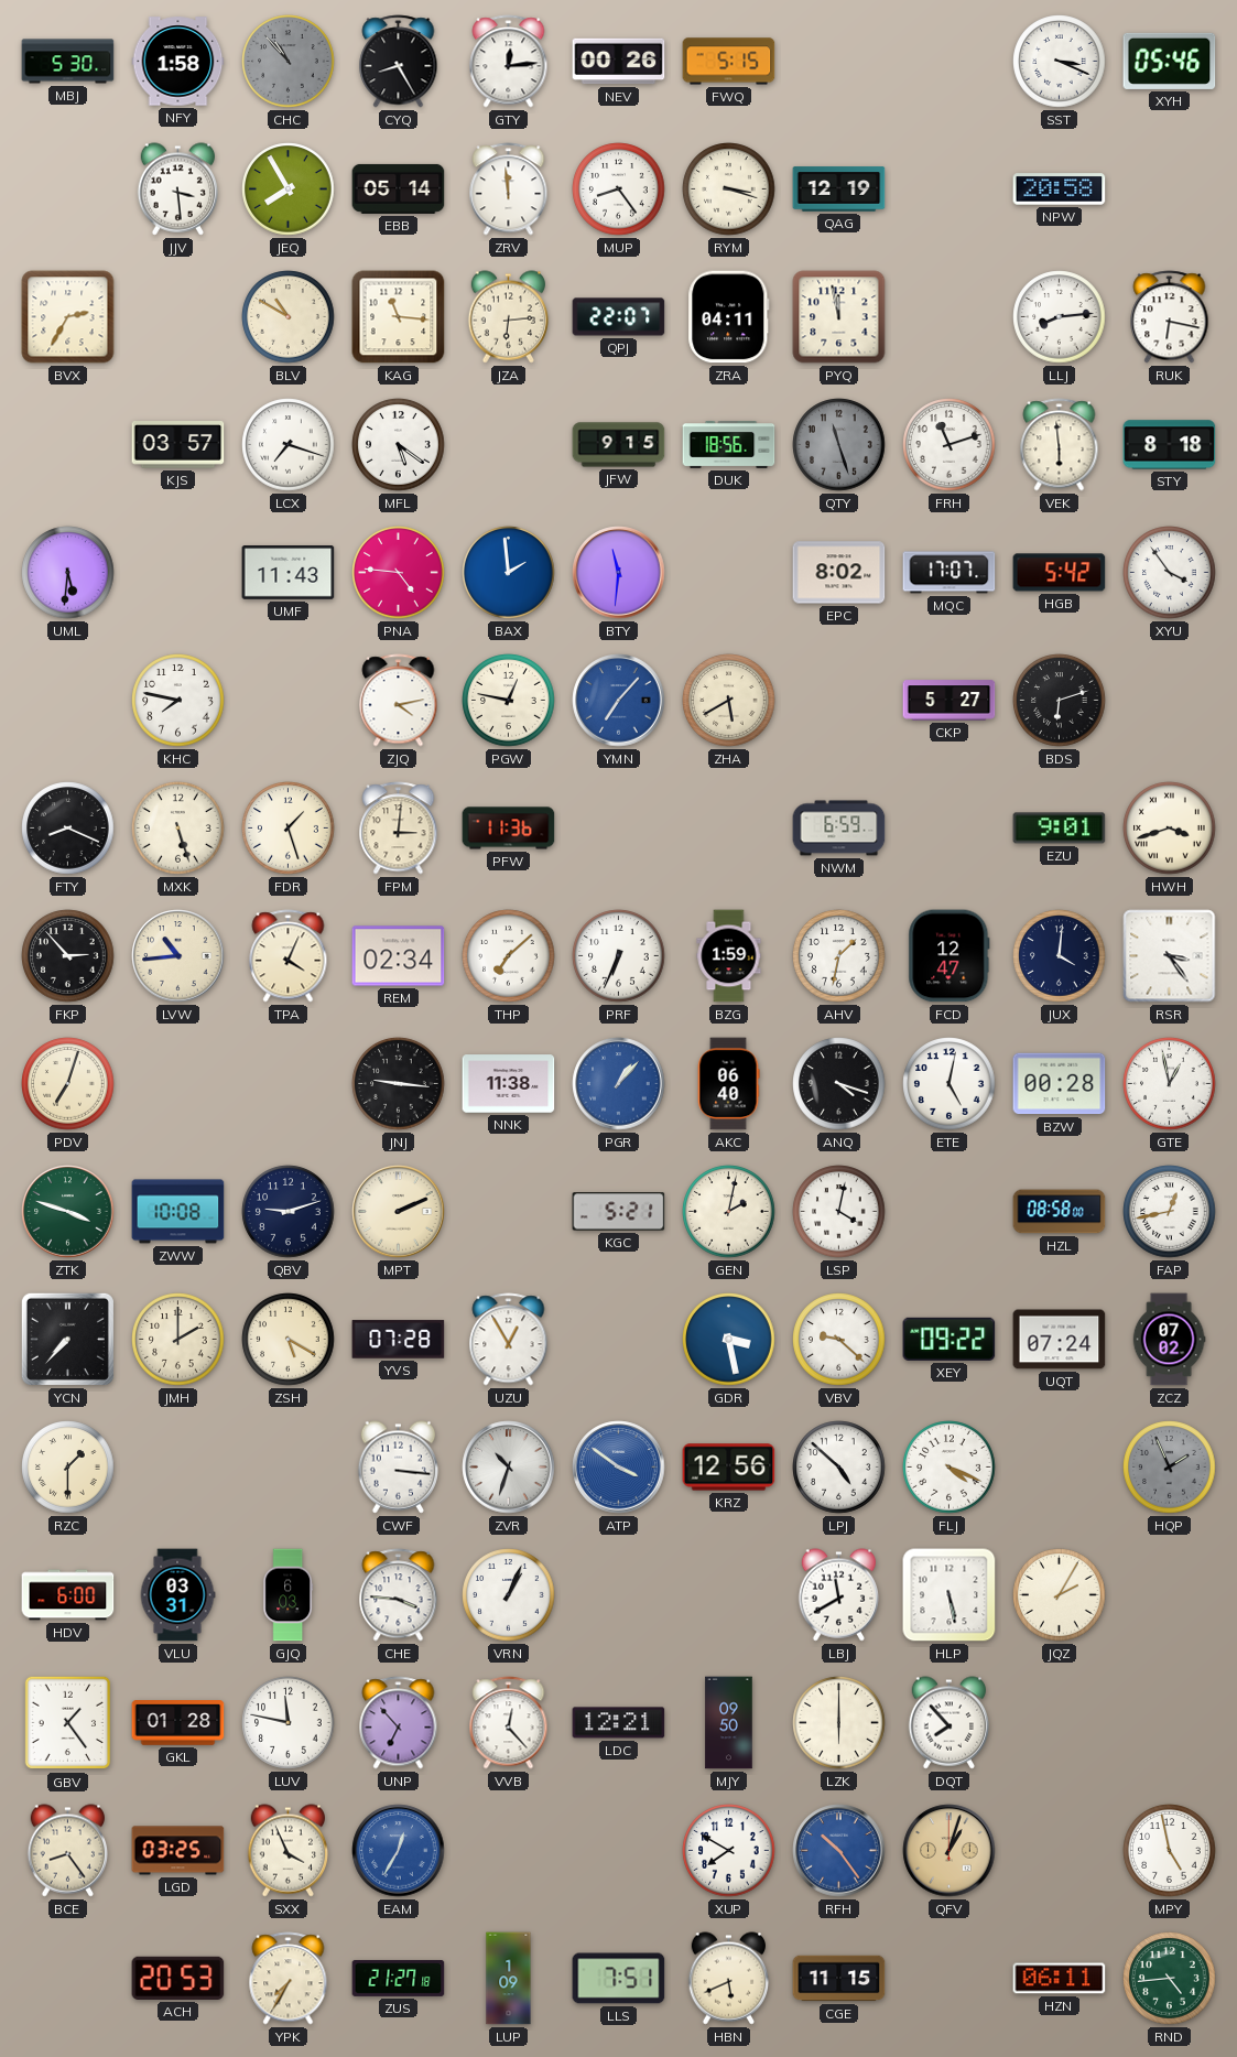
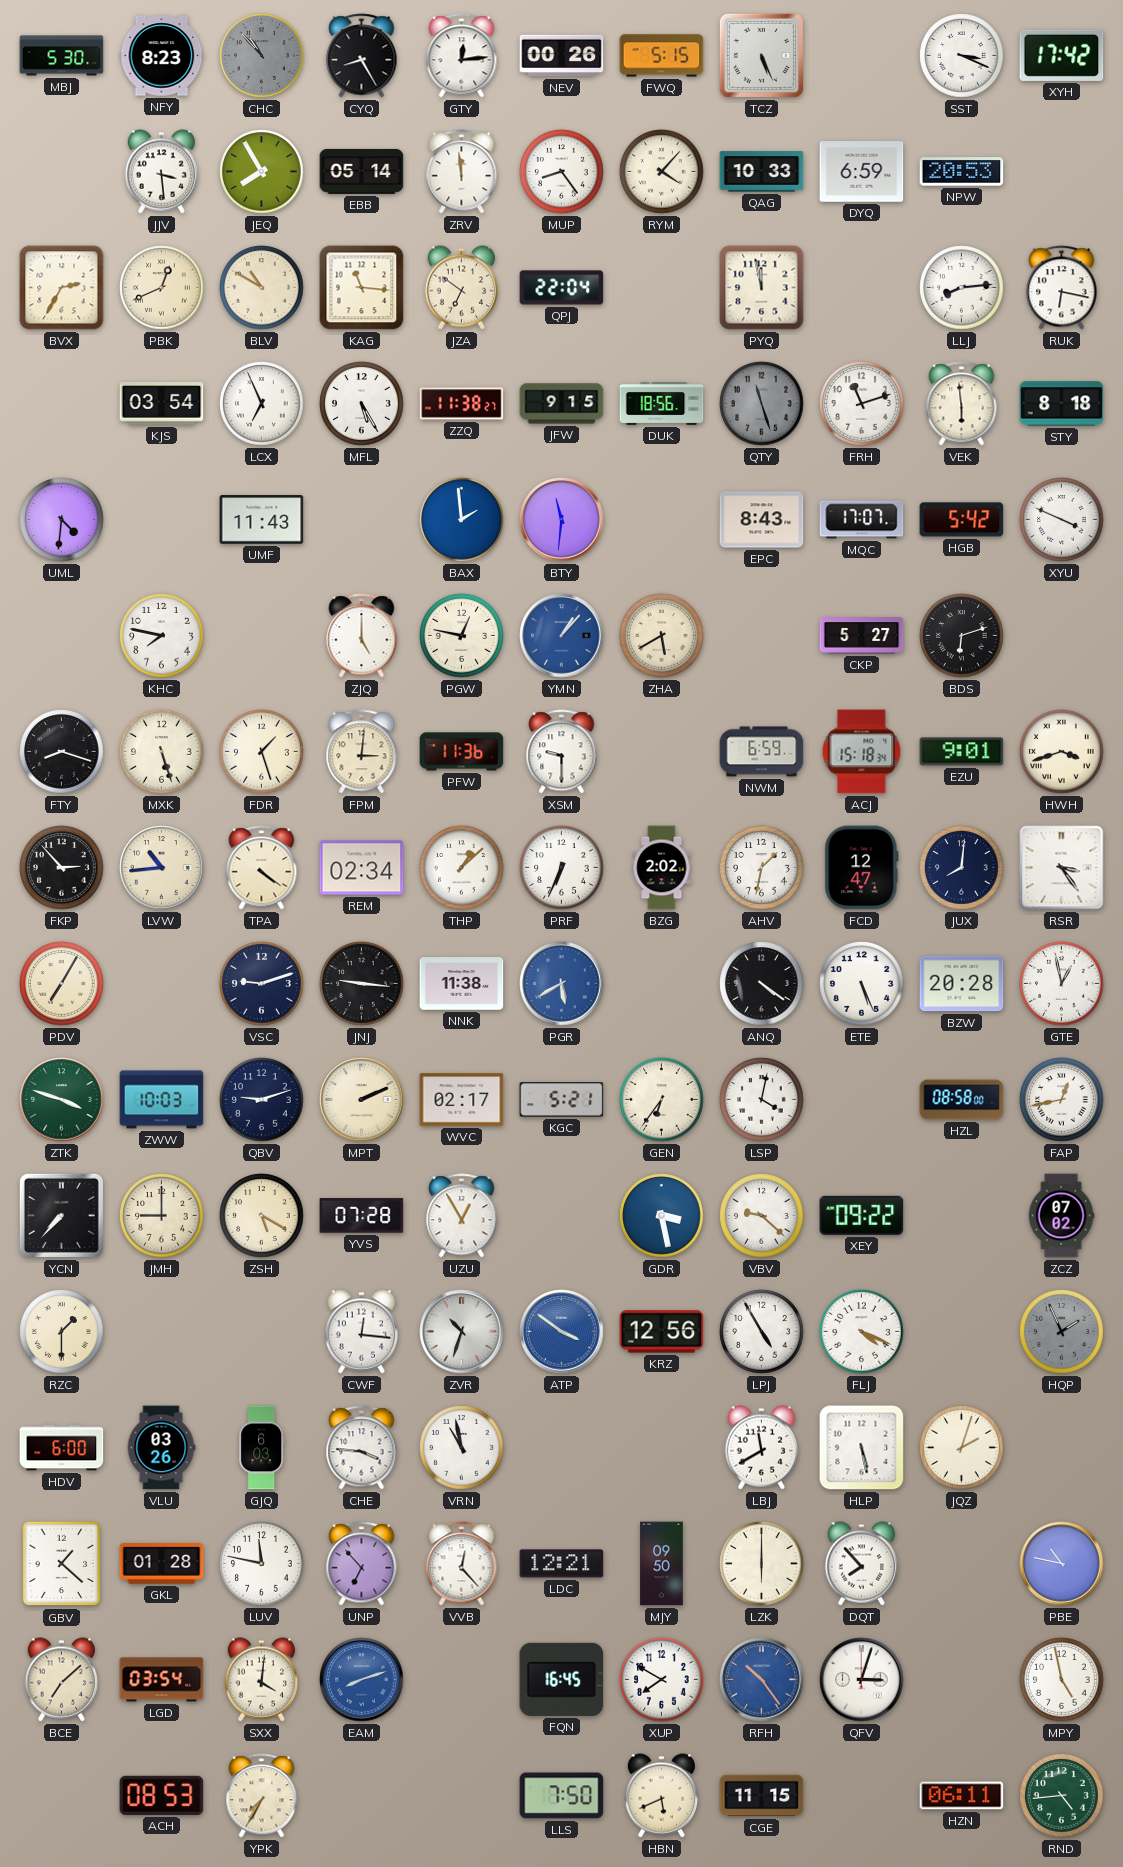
NFY: 1:58 -> 8:23 (162, 56)
TCZ: none -> 5:26 (761, 55)
XYH: 05:46 -> 17:42 (1062, 55)
RYM: 3:18 -> 4:07 (662, 172)
QAG: 12:19 -> 10:33 (762, 172)
DYQ: none -> 6:59 (862, 172)
NPW: 20:58 -> 20:53 (962, 172)
PBK: none -> 12:41 (162, 288)
JZA: 6:14 -> 6:51 (462, 288)
QPJ: 22:07 -> 22:04 (562, 288)
ZRA: 04:11 -> none (729, 317)
KJS: 03:57 -> 03:54 (162, 404)
LCX: 7:18 -> 6:56 (262, 404)
MFL: 5:21 -> 5:25 (362, 404)
ZZQ: none -> 11:38 (462, 404)
UML: 5:31 -> 4:31 (62, 520)
PNA: 4:46 -> none (399, 573)
EPC: 8:02 -> 8:43 (762, 520)
XYU: 3:54 -> 3:49 (1062, 520)
ZJQ: 4:13 -> 5:00 (362, 636)
YMN: 7:07 -> 1:07 (562, 636)
FTY: 8:19 -> 8:18 (62, 752)
XSM: none -> 9:30 (562, 752)
ACJ: none -> 15:18 (862, 752)
TPA: 4:04 -> 4:21 (262, 868)
THP: 7:08 -> 1:08 (462, 868)
BZG: 1:59 -> 2:02 (662, 868)
JUX: 4:01 -> 8:01 (962, 868)
PDV: 7:03 -> 7:05 (62, 984)
VSC: none -> 9:12 (262, 984)
PGR: 1:07 -> 5:40 (562, 984)
AKC: 06:40 -> none (728, 1084)
ANQ: 4:18 -> 4:21 (762, 984)
ETE: 5:02 -> 5:26 (862, 984)
BZW: 00:28 -> 20:28 (962, 984)
ZWW: 10:08 -> 10:03 (162, 1100)
WVC: none -> 02:17 (462, 1100)
GEN: 2:02 -> 6:36 (662, 1100)
JMH: 2:00 -> 9:00 (162, 1216)
UQT: 07:24 -> none (1060, 1340)
CWF: 3:16 -> 12:16 (362, 1332)
LPJ: 4:52 -> 4:55 (762, 1332)
VLU: 03:31 -> 03:26 (161, 1448)
VRN: 1:04 -> 10:58 (462, 1448)
JQZ: 2:05 -> 2:03 (962, 1448)
GBV: 1:24 -> 1:22 (62, 1564)
PBE: none -> 10:47 (1062, 1564)
BCE: 8:24 -> 7:08 (62, 1680)
LGD: 03:25 -> 03:54 (162, 1680)
SXX: 3:56 -> 4:01 (262, 1680)
EAM: 12:35 -> 8:12 (362, 1680)
FQN: none -> 16:45 (562, 1679)
QFV: 1:03 -> 3:03 (862, 1680)
QFV dial: champagne -> white (862, 1680)
ACH: 20:53 -> 08:53 (162, 1795)
ZUS: 21:27 -> none (399, 1978)
LUP: 1:09 -> none (509, 1979)
LLS: 7:51 -> 7:50 (562, 1796)
